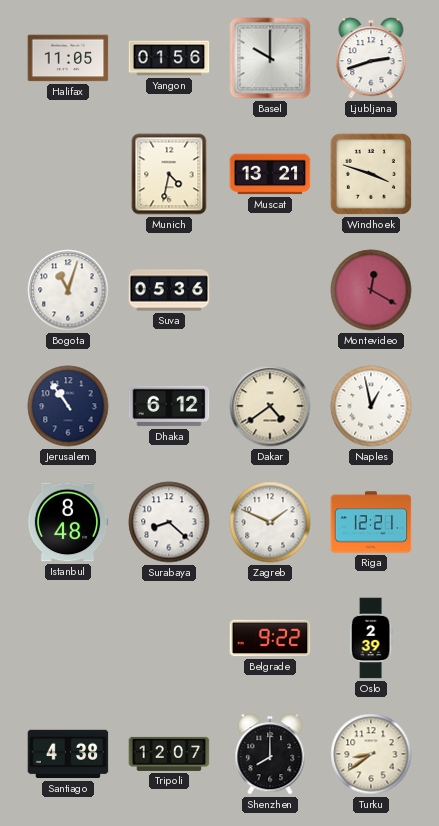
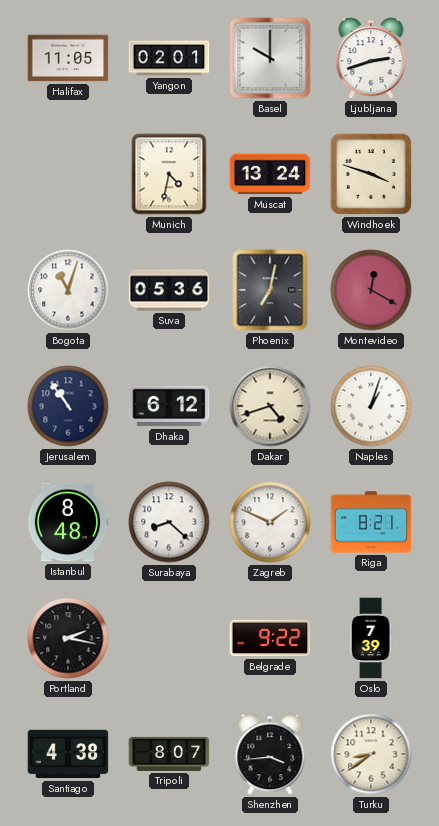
Yangon: 01:56 -> 02:01 (169, 58)
Muscat: 13:21 -> 13:24 (270, 174)
Phoenix: none -> 7:02 (270, 290)
Dakar: 4:39 -> 4:42 (270, 406)
Naples: 12:58 -> 1:03 (371, 406)
Riga: 12:21 -> 8:21 (371, 522)
Portland: none -> 2:17 (68, 638)
Oslo: 2:39 -> 7:39 (371, 638)
Tripoli: 12:07 -> 8:07 (169, 754)
Shenzhen: 8:00 -> 3:44 (270, 754)
